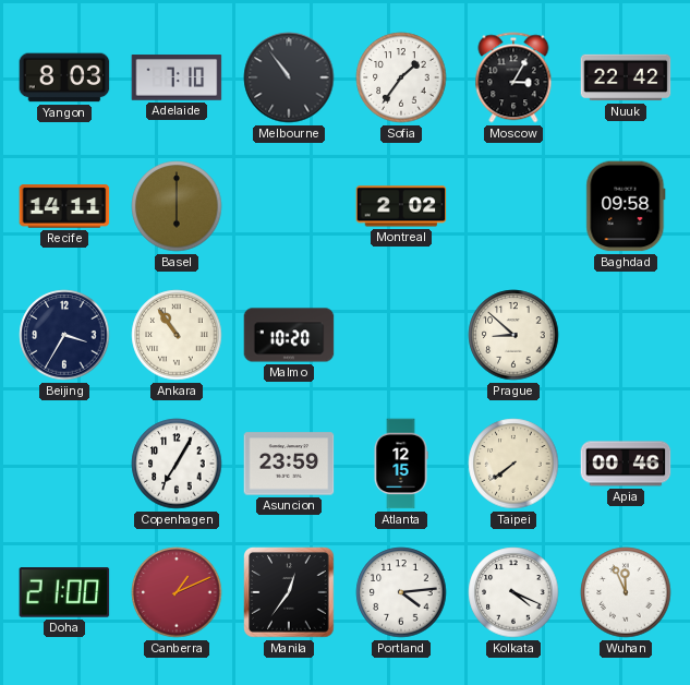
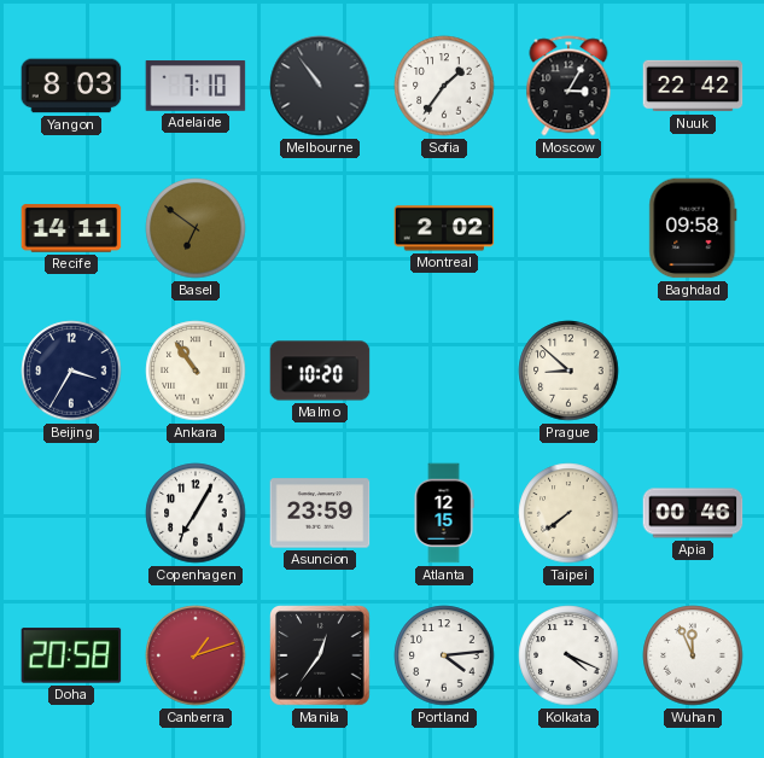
Basel: 6:00 -> 6:51 (196, 228)
Doha: 21:00 -> 20:58 (71, 655)
Canberra: 1:11 -> 1:12 (196, 655)
